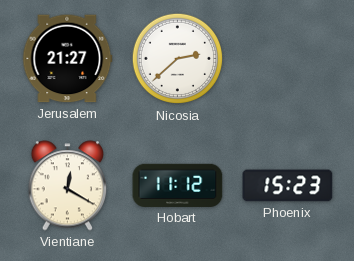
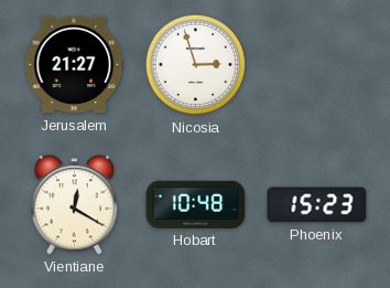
Nicosia: 2:38 -> 2:57 (196, 65)
Hobart: 11:12 -> 10:48 (196, 204)
